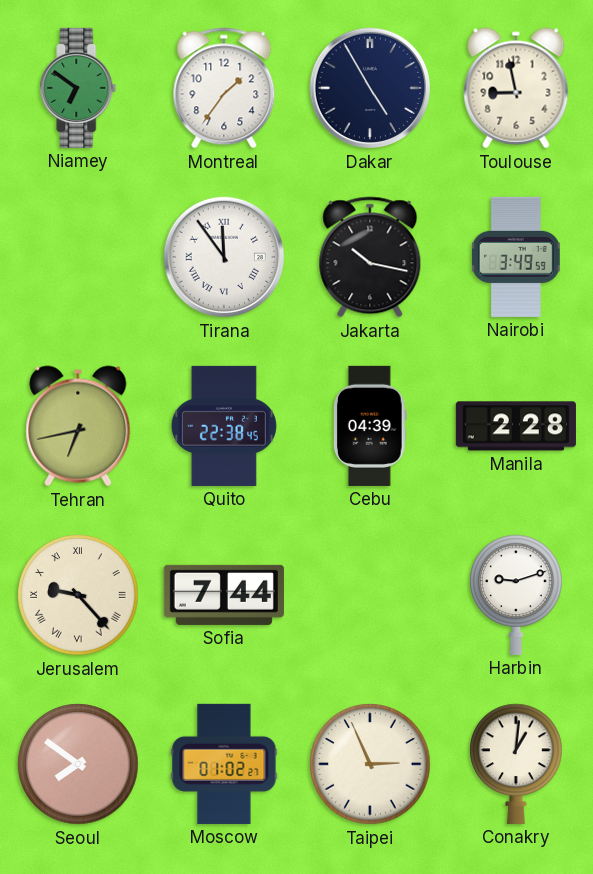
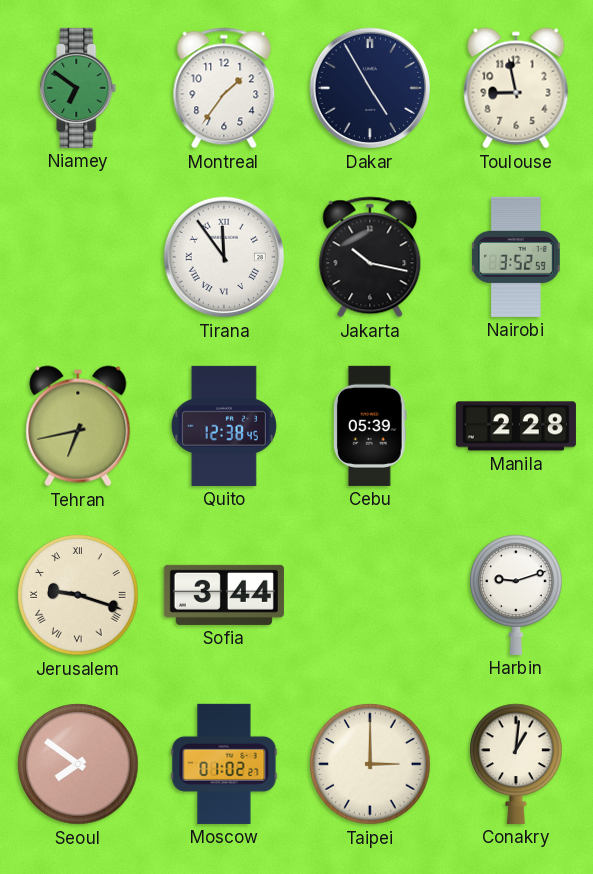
Nairobi: 3:49 -> 3:52 (516, 257)
Quito: 22:38 -> 12:38 (224, 426)
Cebu: 04:39 -> 05:39 (370, 426)
Jerusalem: 9:23 -> 9:18 (78, 595)
Sofia: 7:44 -> 3:44 (224, 595)
Taipei: 2:56 -> 3:00 (370, 764)
